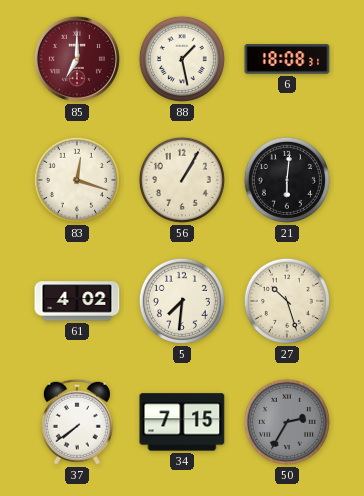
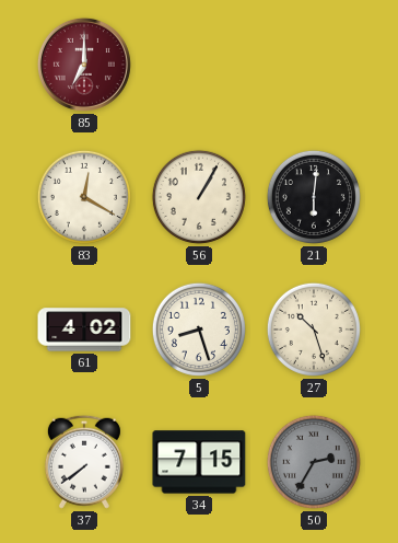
88: 1:28 -> none (182, 59)
6: 18:08 -> none (287, 59)
83: 12:18 -> 12:20 (84, 197)
5: 7:31 -> 8:27 (199, 330)
